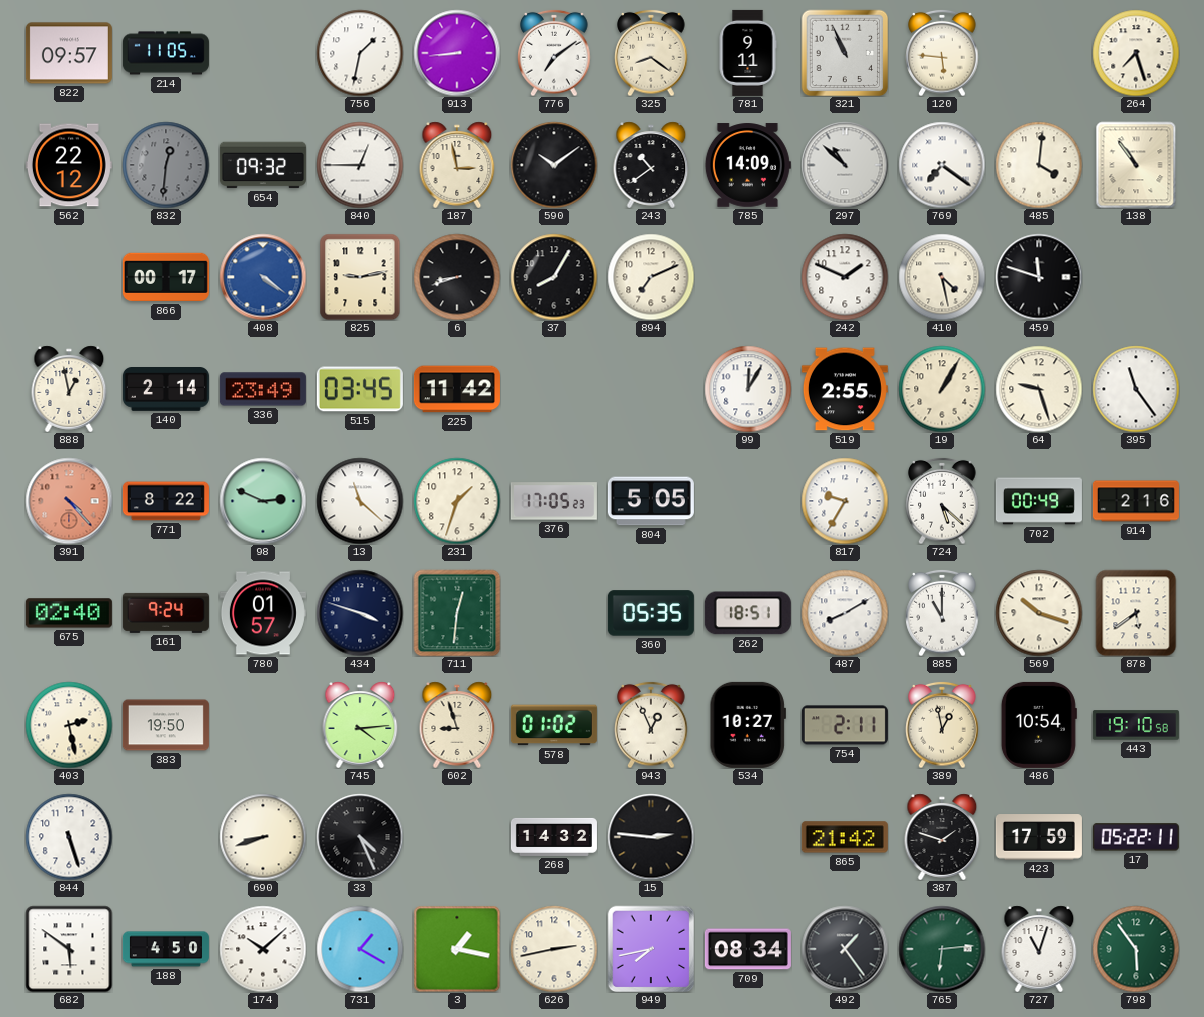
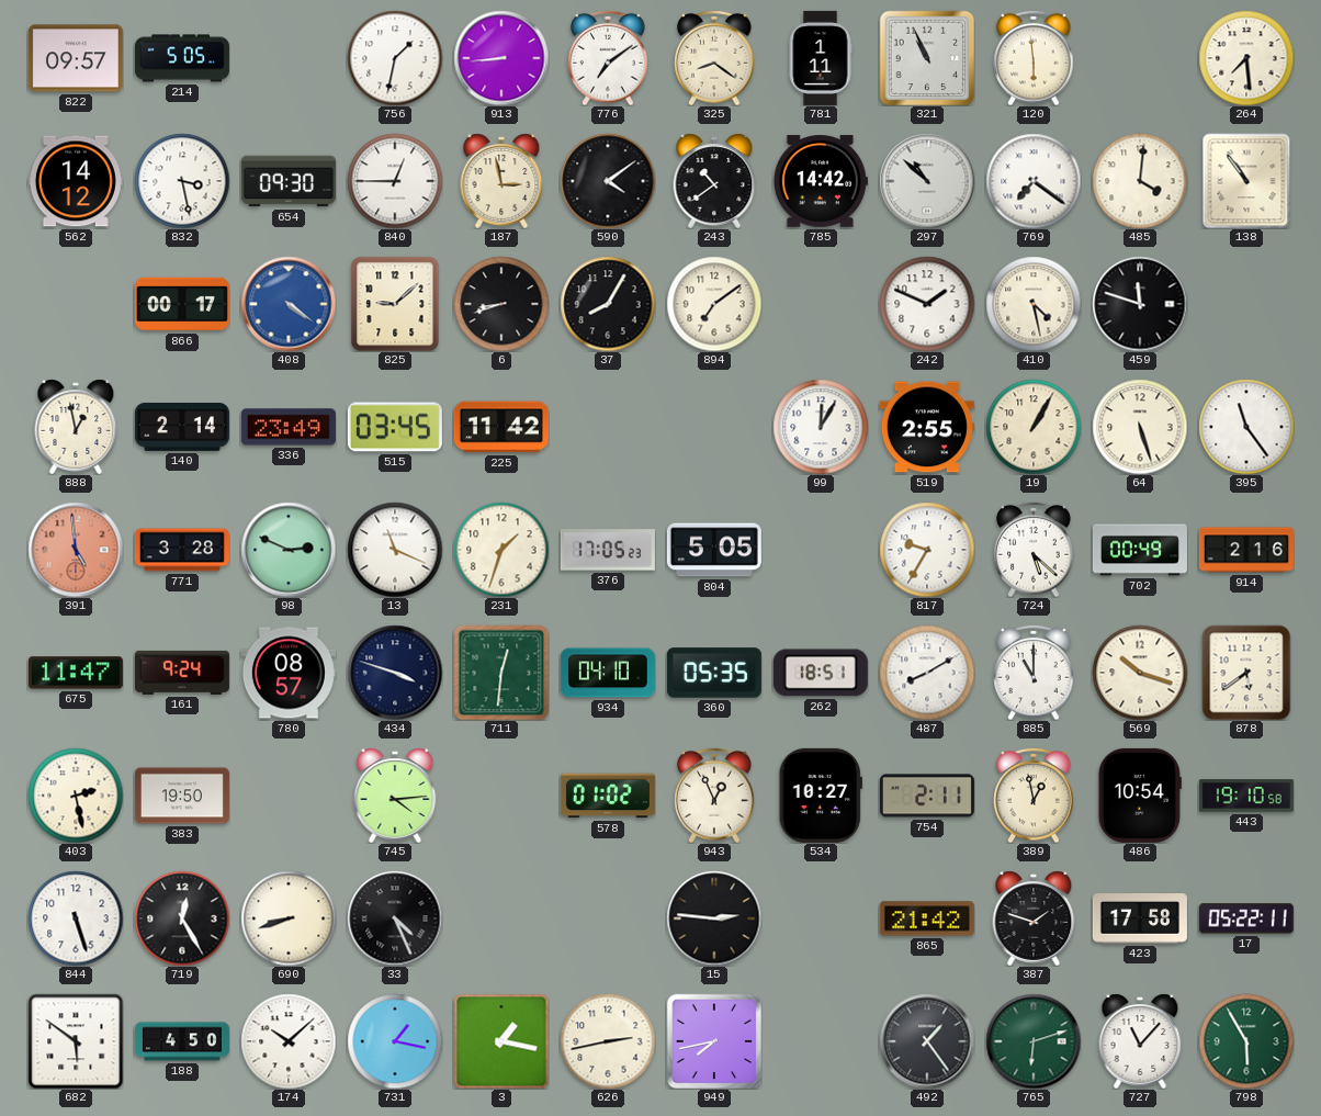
214: 11:05 -> 5:05 (182, 58)
781: 9:11 -> 1:11 (821, 58)
120: 5:46 -> 5:59 (1034, 58)
264: 7:27 -> 7:29 (1246, 58)
562: 22:12 -> 14:12 (76, 181)
832: 12:31 -> 3:28 (182, 181)
832 dial: grey -> white (182, 181)
654: 09:32 -> 09:30 (289, 181)
590: 10:09 -> 4:09 (608, 181)
785: 14:09 -> 14:42 (821, 181)
825: 9:13 -> 9:08 (395, 304)
894: 7:11 -> 7:09 (714, 304)
64: 9:27 -> 5:27 (1140, 427)
391: 4:23 -> 4:59 (76, 550)
771: 8:22 -> 3:28 (182, 550)
13: 11:22 -> 11:19 (395, 550)
675: 02:40 -> 11:47 (76, 673)
780: 01:57 -> 08:57 (289, 673)
934: none -> 04:10 (608, 673)
602: 8:57 -> none (457, 725)
719: none -> 12:25 (182, 918)
268: 14:32 -> none (554, 837)
423: 17:59 -> 17:58 (1140, 918)
731: 1:20 -> 1:17 (395, 1041)
709: 08:34 -> none (748, 949)
765: 6:14 -> 6:12 (1034, 1041)
727: 11:03 -> 11:07 (1140, 1041)
798: 5:54 -> 5:55 (1246, 1041)
